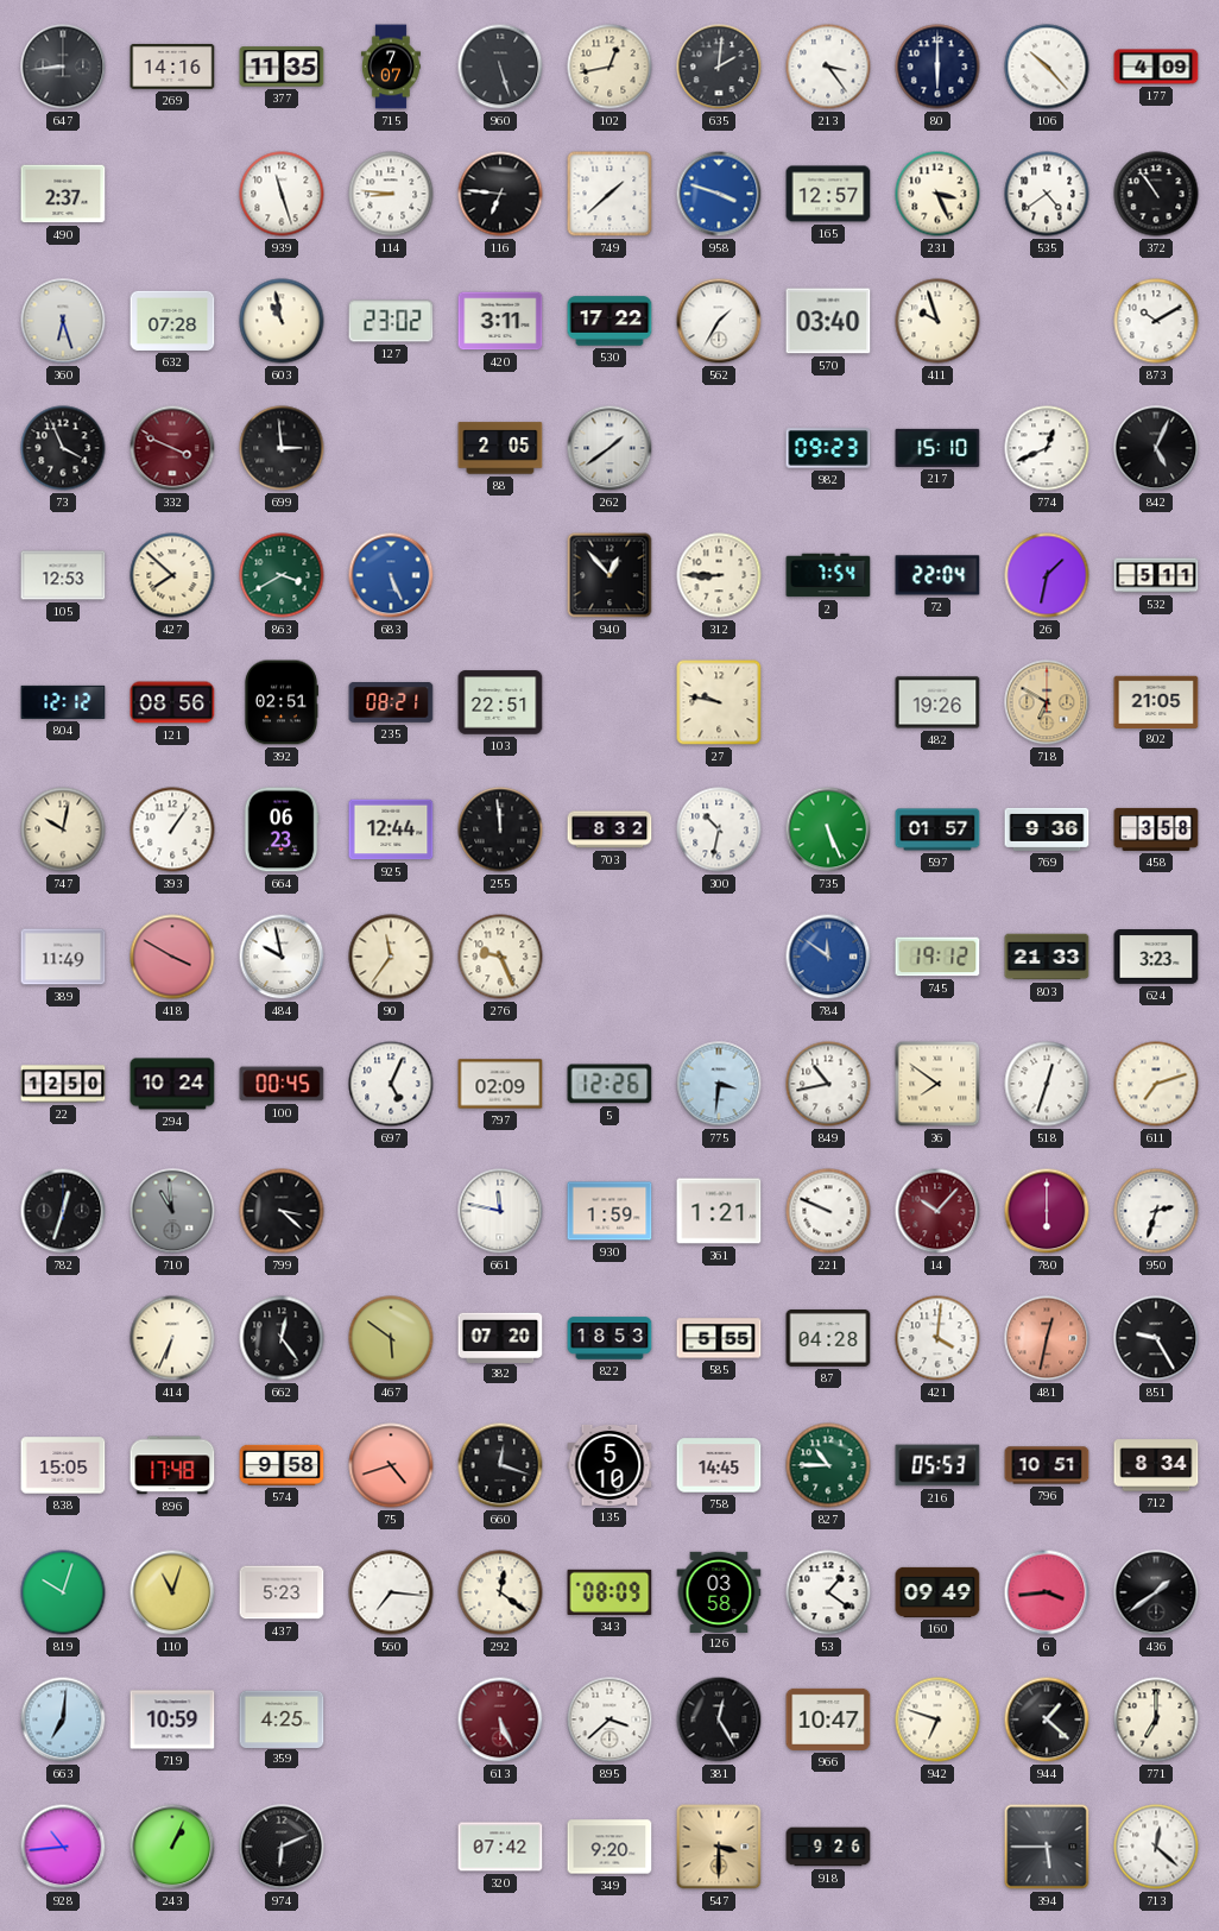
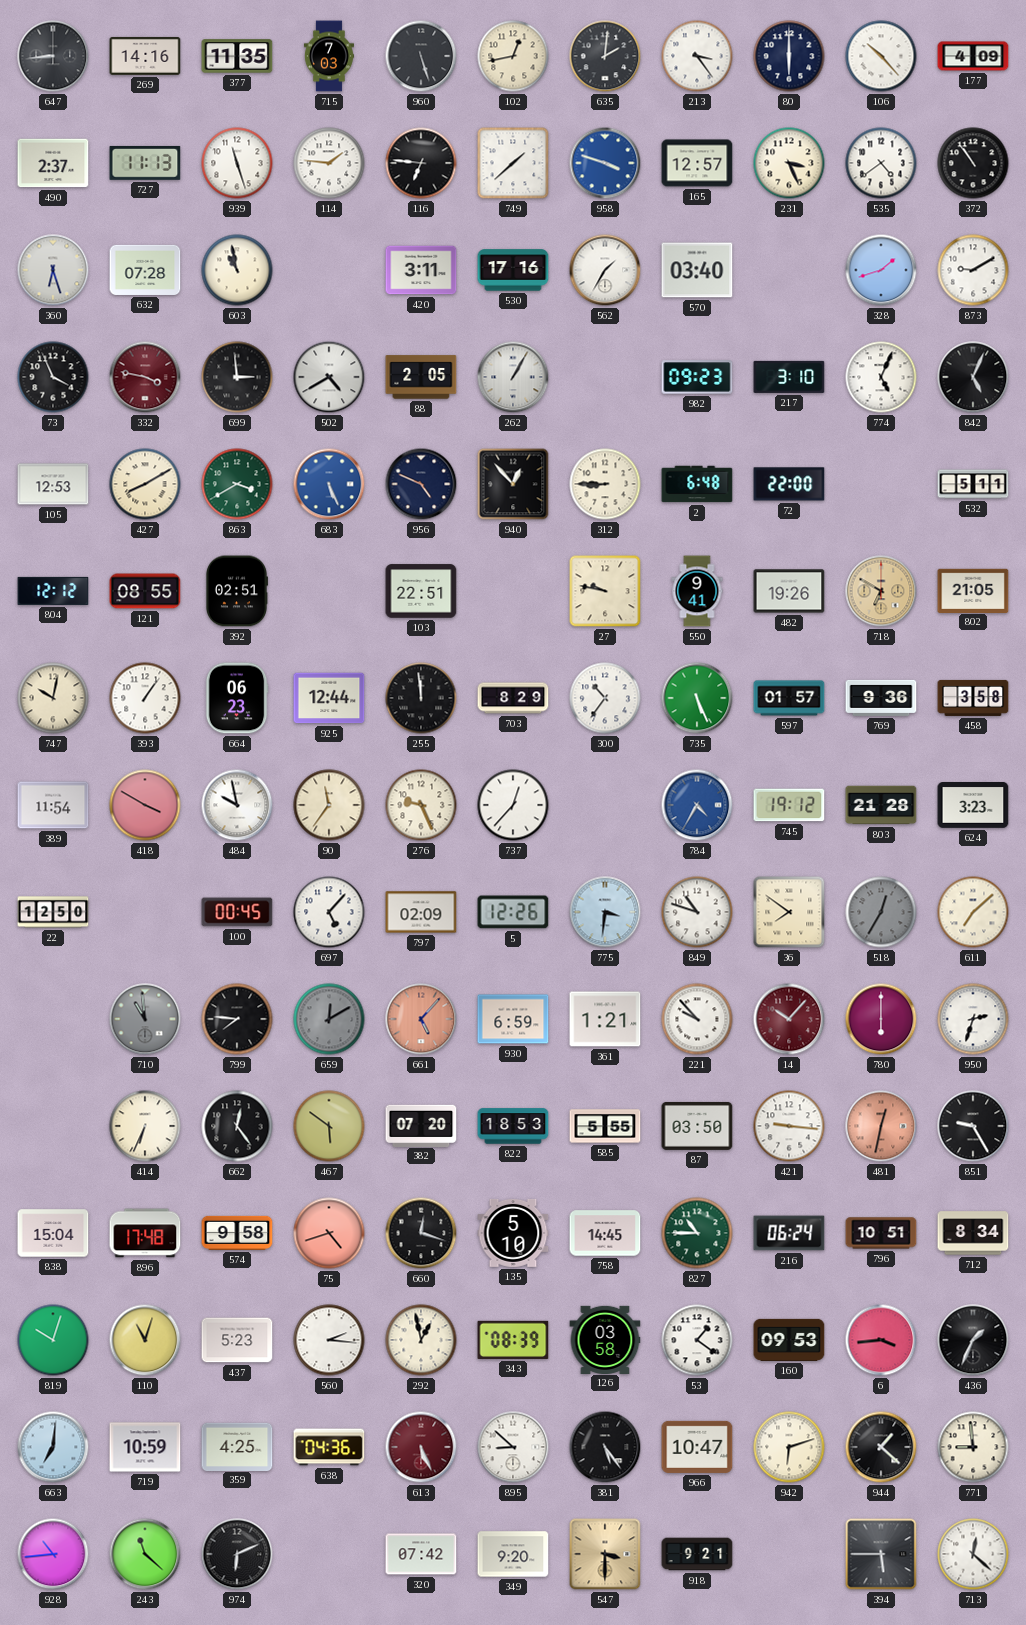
715: 7:07 -> 7:03 (329, 56)
727: none -> 11:13 (145, 163)
114: 8:46 -> 1:46 (329, 163)
127: 23:02 -> none (391, 321)
530: 17:22 -> 17:16 (513, 270)
411: 9:57 -> none (937, 321)
328: none -> 1:42 (881, 270)
873: 10:10 -> 9:10 (973, 270)
332: 3:49 -> 3:47 (145, 377)
502: none -> 4:40 (329, 377)
262: 1:39 -> 1:05 (513, 377)
217: 15:10 -> 3:10 (789, 377)
774: 12:41 -> 5:04 (881, 377)
427: 7:52 -> 8:10 (145, 484)
956: none -> 4:49 (421, 484)
2: 7:54 -> 6:48 (697, 484)
72: 22:04 -> 22:00 (789, 484)
26: 1:32 -> none (1047, 575)
121: 08:56 -> 08:55 (145, 591)
235: 08:21 -> none (391, 703)
550: none -> 9:41 (697, 591)
703: 8:32 -> 8:29 (513, 698)
300: 10:32 -> 10:36 (605, 698)
389: 11:49 -> 11:54 (53, 805)
737: none -> 12:37 (513, 805)
784: 11:51 -> 4:35 (697, 805)
803: 21:33 -> 21:28 (881, 805)
294: 10:24 -> none (172, 1084)
697: 5:04 -> 5:07 (329, 912)
849: 10:43 -> 10:48 (697, 912)
518: 12:33 -> 12:35 (881, 912)
518 dial: white -> grey (881, 912)
611: 7:12 -> 7:08 (973, 912)
782: 12:33 -> none (63, 1211)
799: 3:22 -> 7:46 (237, 1019)
659: none -> 12:10 (329, 1019)
661: 11:47 -> 5:07 (421, 1019)
661 dial: white -> salmon (421, 1019)
930: 1:59 -> 6:59 (513, 1019)
221: 9:49 -> 9:53 (697, 1019)
87: 04:28 -> 03:50 (697, 1126)
421: 4:01 -> 9:16 (789, 1126)
838: 15:05 -> 15:04 (53, 1233)
216: 05:53 -> 06:24 (789, 1233)
560: 7:16 -> 2:16 (329, 1340)
292: 12:21 -> 12:58 (421, 1340)
343: 08:09 -> 08:39 (513, 1340)
160: 09:49 -> 09:53 (789, 1340)
436: 1:39 -> 1:34 (973, 1340)
638: none -> 04:36 (329, 1447)
895: 3:38 -> 8:52 (513, 1447)
381: 12:25 -> 5:24 (605, 1447)
942: 6:48 -> 6:12 (789, 1447)
771: 7:00 -> 8:59 (973, 1447)
243: 1:04 -> 11:22 (145, 1554)
918: 9:26 -> 9:21 (697, 1554)
